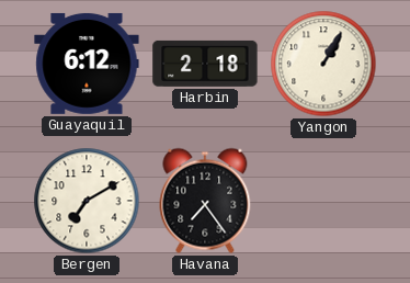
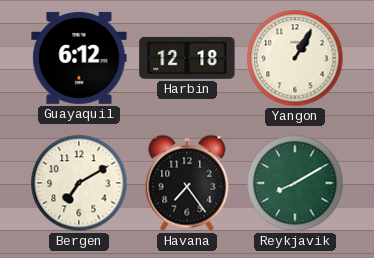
Harbin: 2:18 -> 12:18 (187, 58)
Reykjavik: none -> 8:10 (295, 183)
